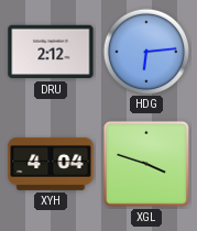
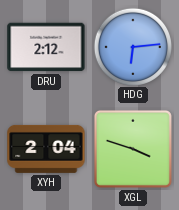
XYH: 4:04 -> 2:04 (46, 149)
